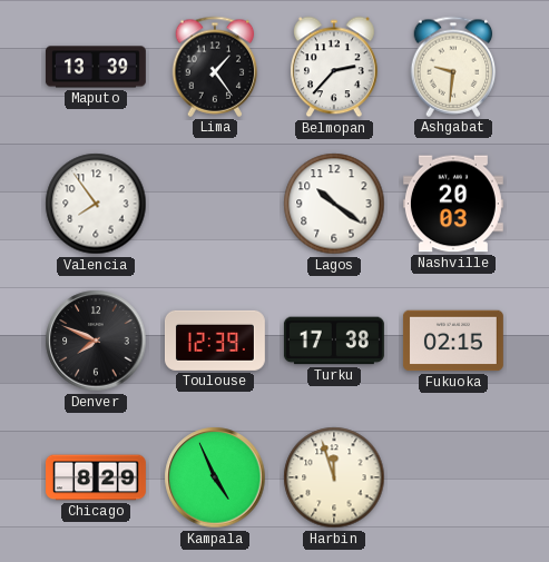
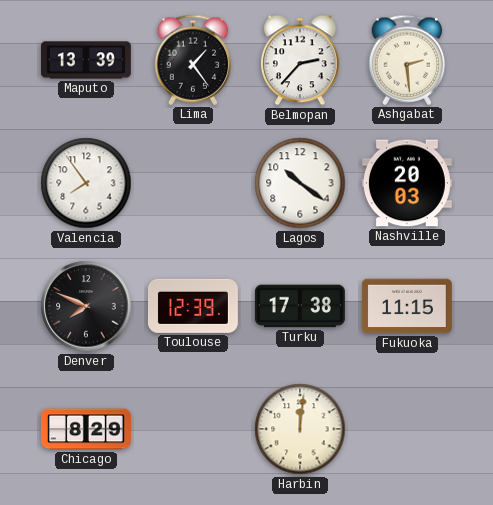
Ashgabat: 9:31 -> 2:29 (407, 60)
Fukuoka: 02:15 -> 11:15 (407, 306)
Kampala: 4:56 -> none (215, 477)
Harbin: 11:57 -> 12:01 (300, 429)
